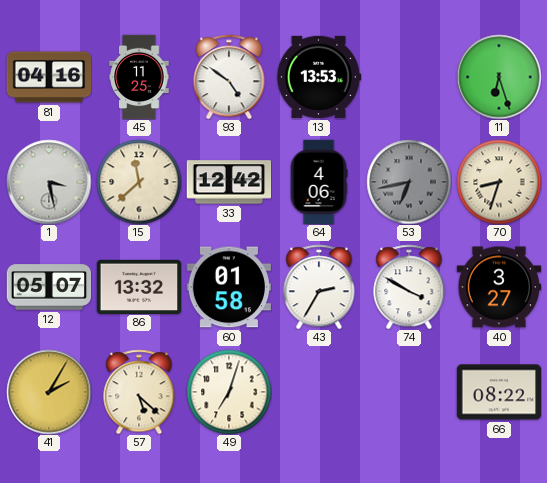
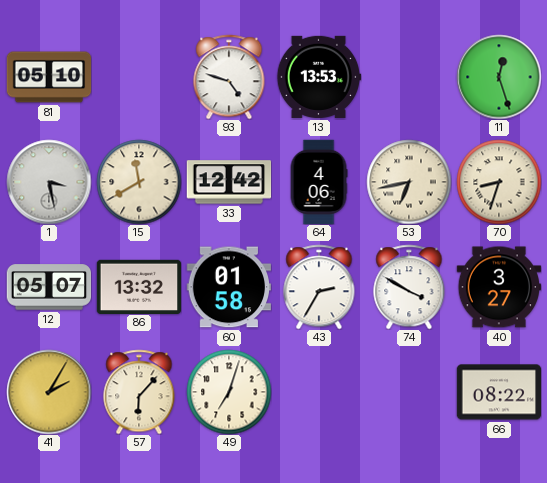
81: 04:16 -> 05:10 (49, 77)
45: 11:25 -> none (139, 77)
93: 4:51 -> 4:48 (229, 77)
11: 6:27 -> 12:27 (499, 77)
15: 11:38 -> 11:40 (139, 182)
53 dial: grey -> cream (409, 182)
57: 5:22 -> 6:07 (139, 392)
